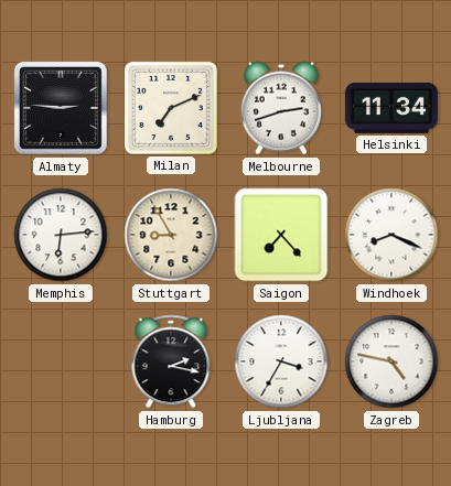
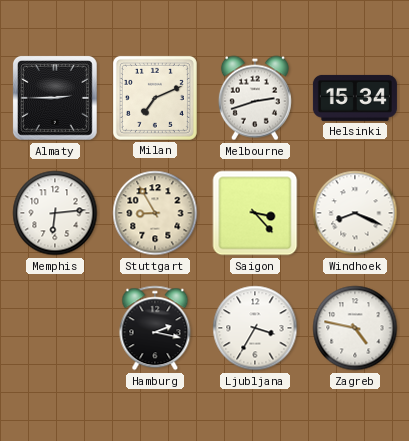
Almaty: 2:46 -> 2:45 (56, 99)
Helsinki: 11:34 -> 15:34 (355, 98)
Saigon: 7:23 -> 3:23 (255, 213)
